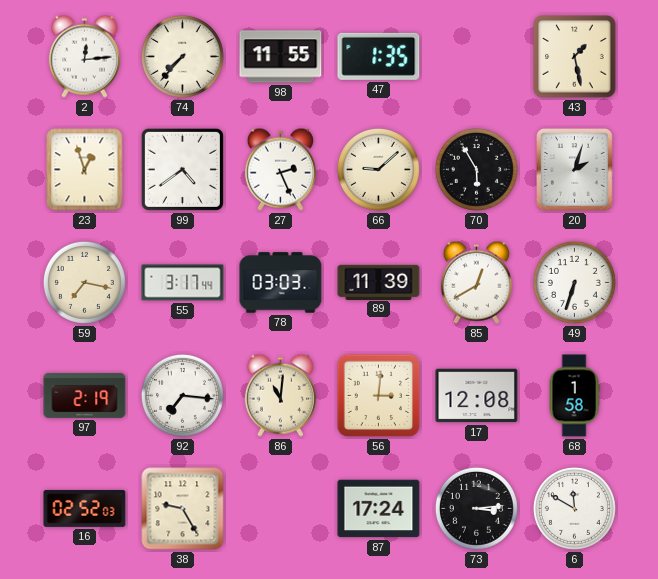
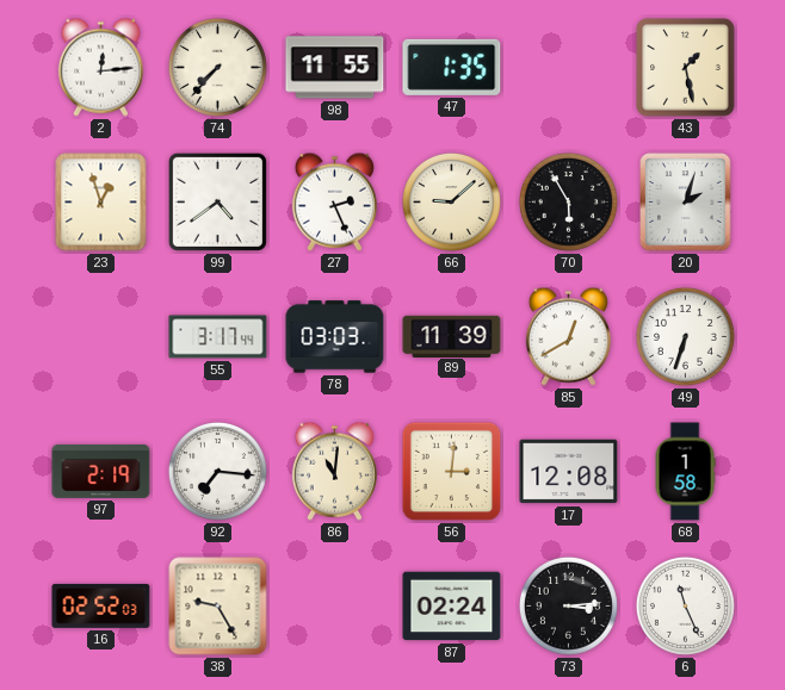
59: 7:17 -> none (84, 282)
87: 17:24 -> 02:24 (452, 607)
6: 11:50 -> 11:26 (685, 605)
